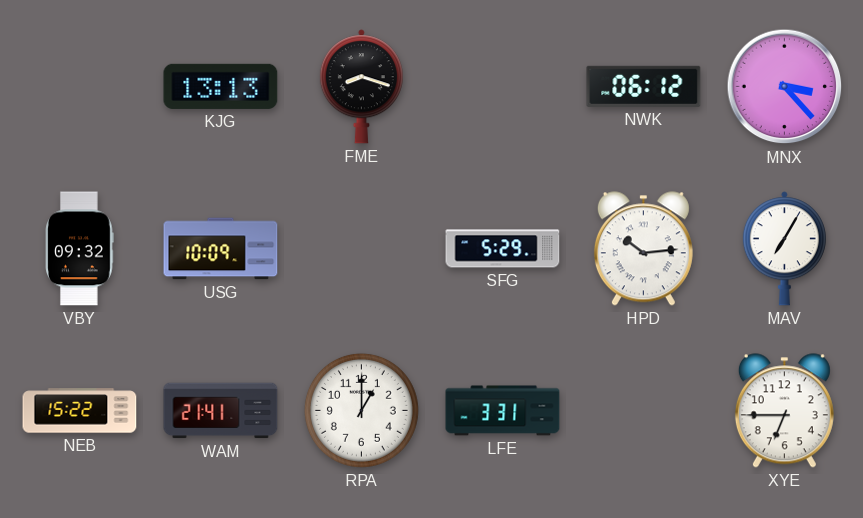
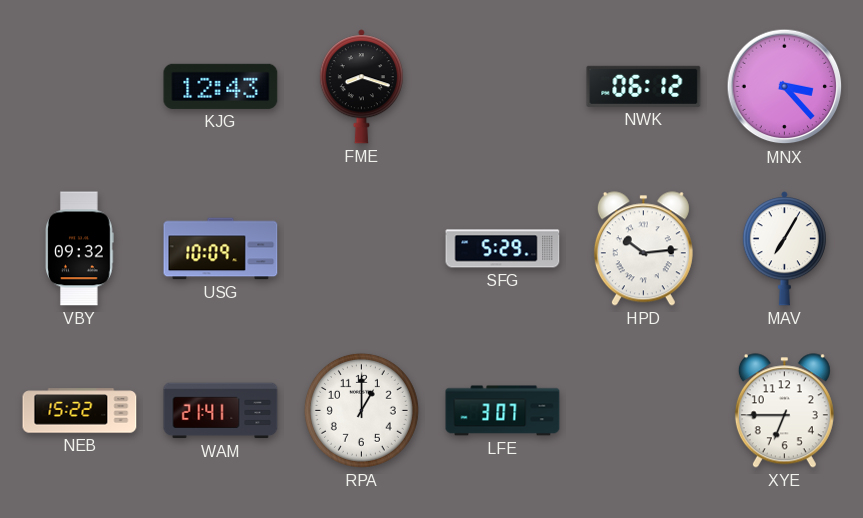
KJG: 13:13 -> 12:43 (221, 86)
LFE: 3:31 -> 3:07 (503, 411)
